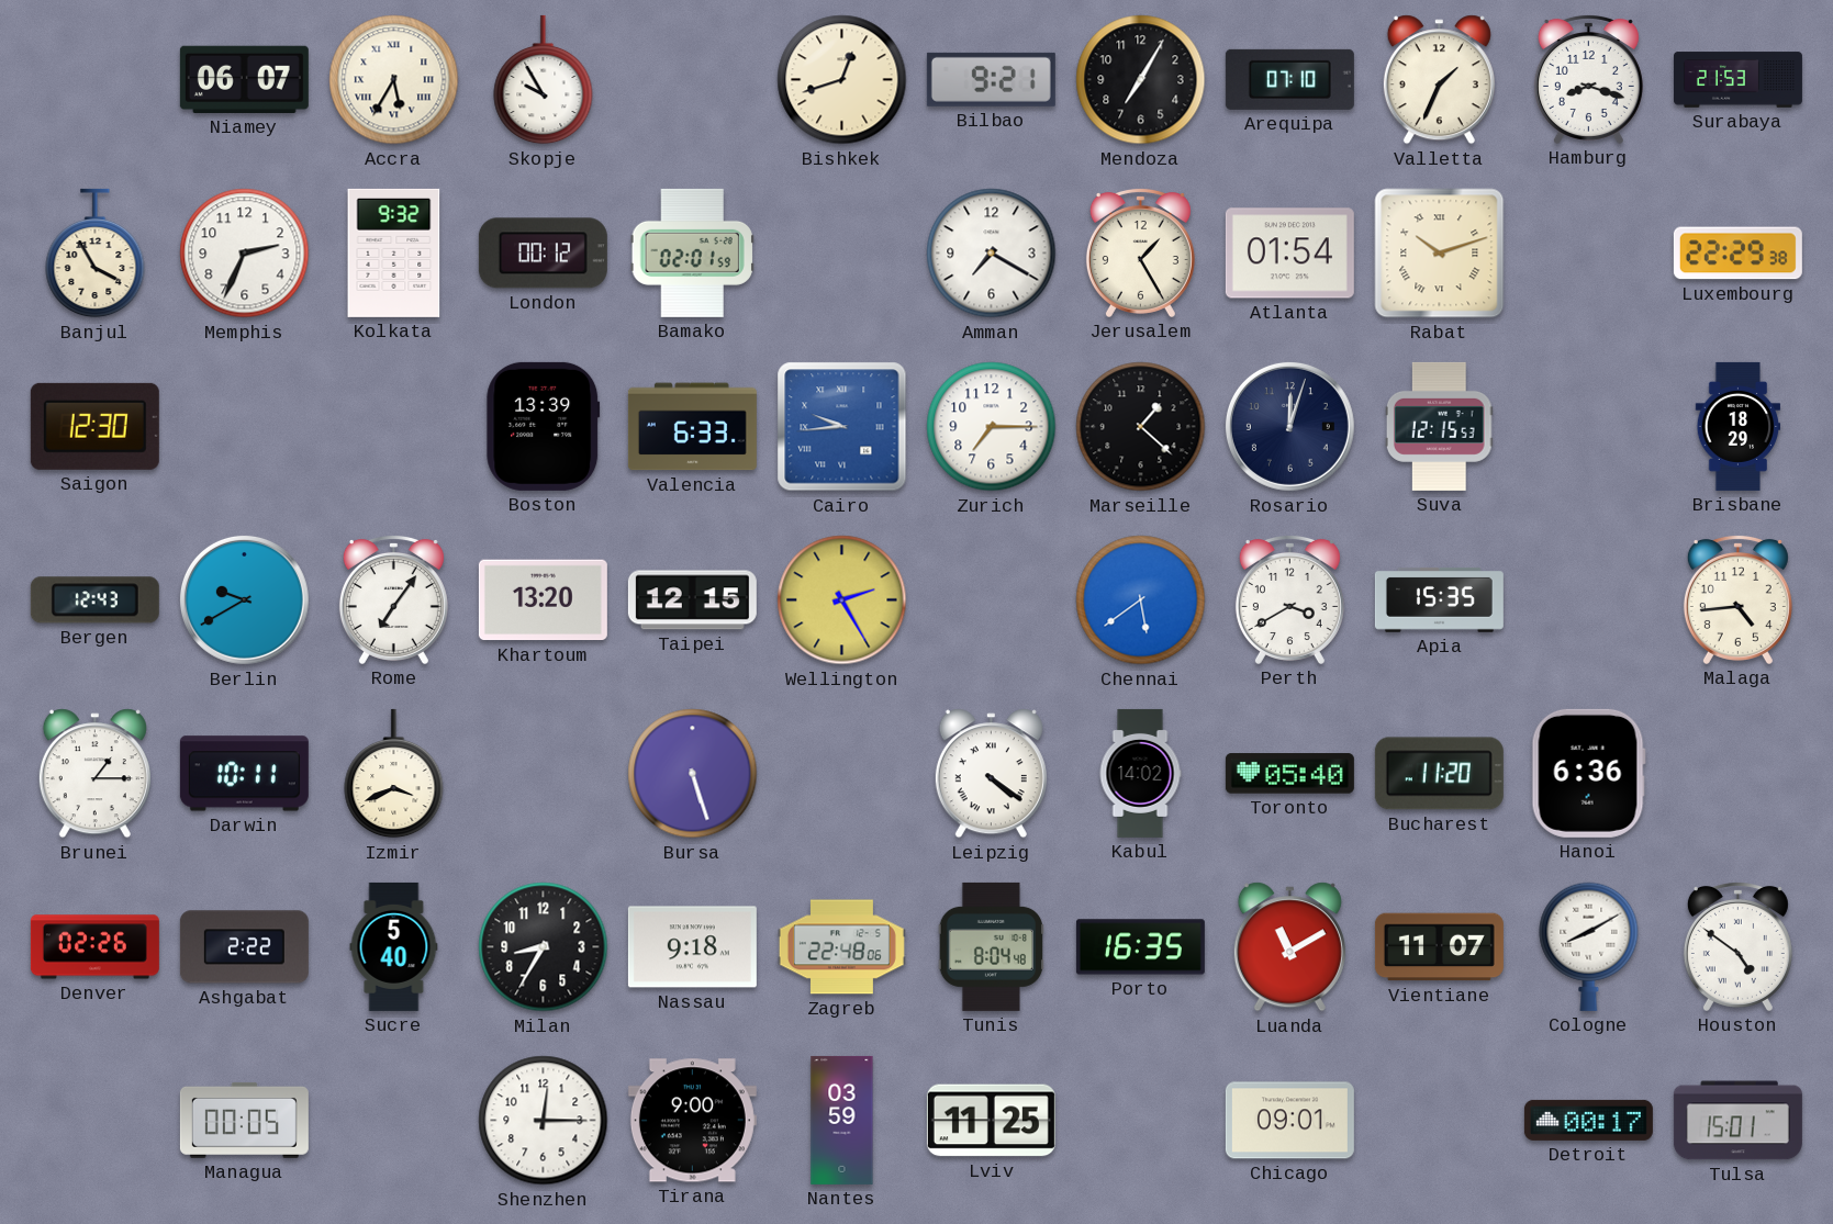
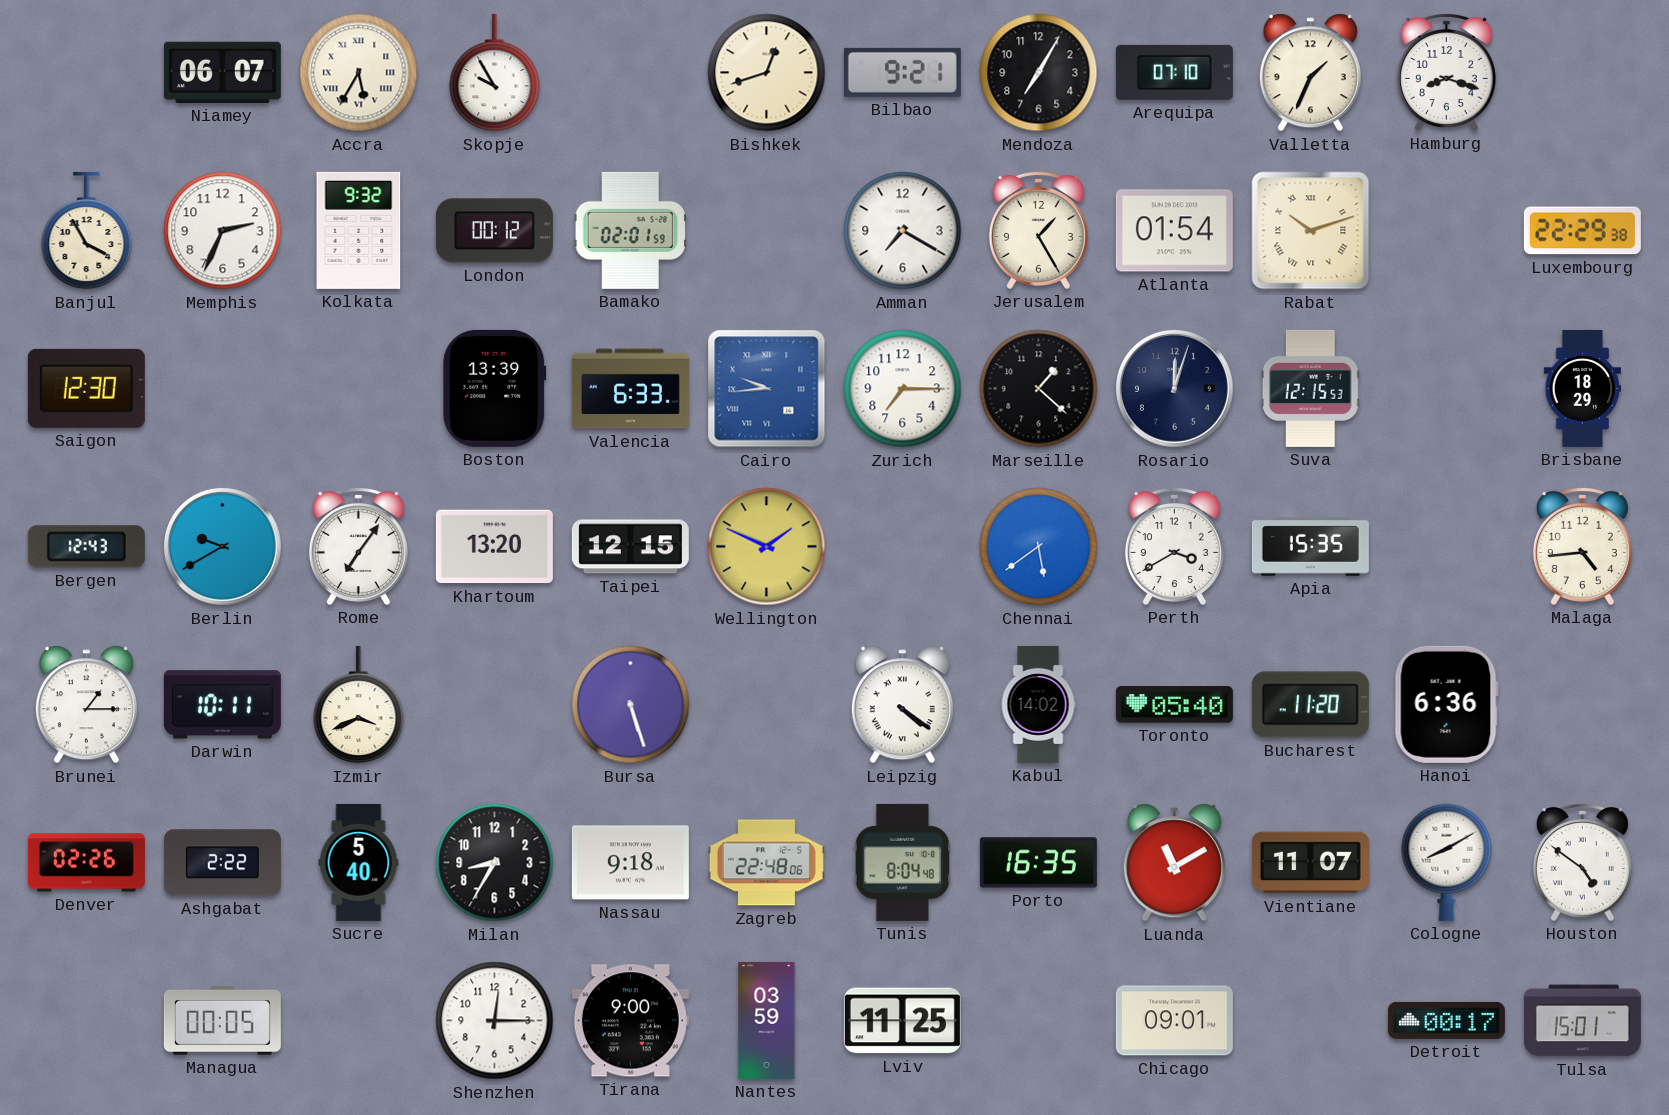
Surabaya: 21:53 -> none (1737, 80)
Wellington: 2:25 -> 1:49 (767, 547)
